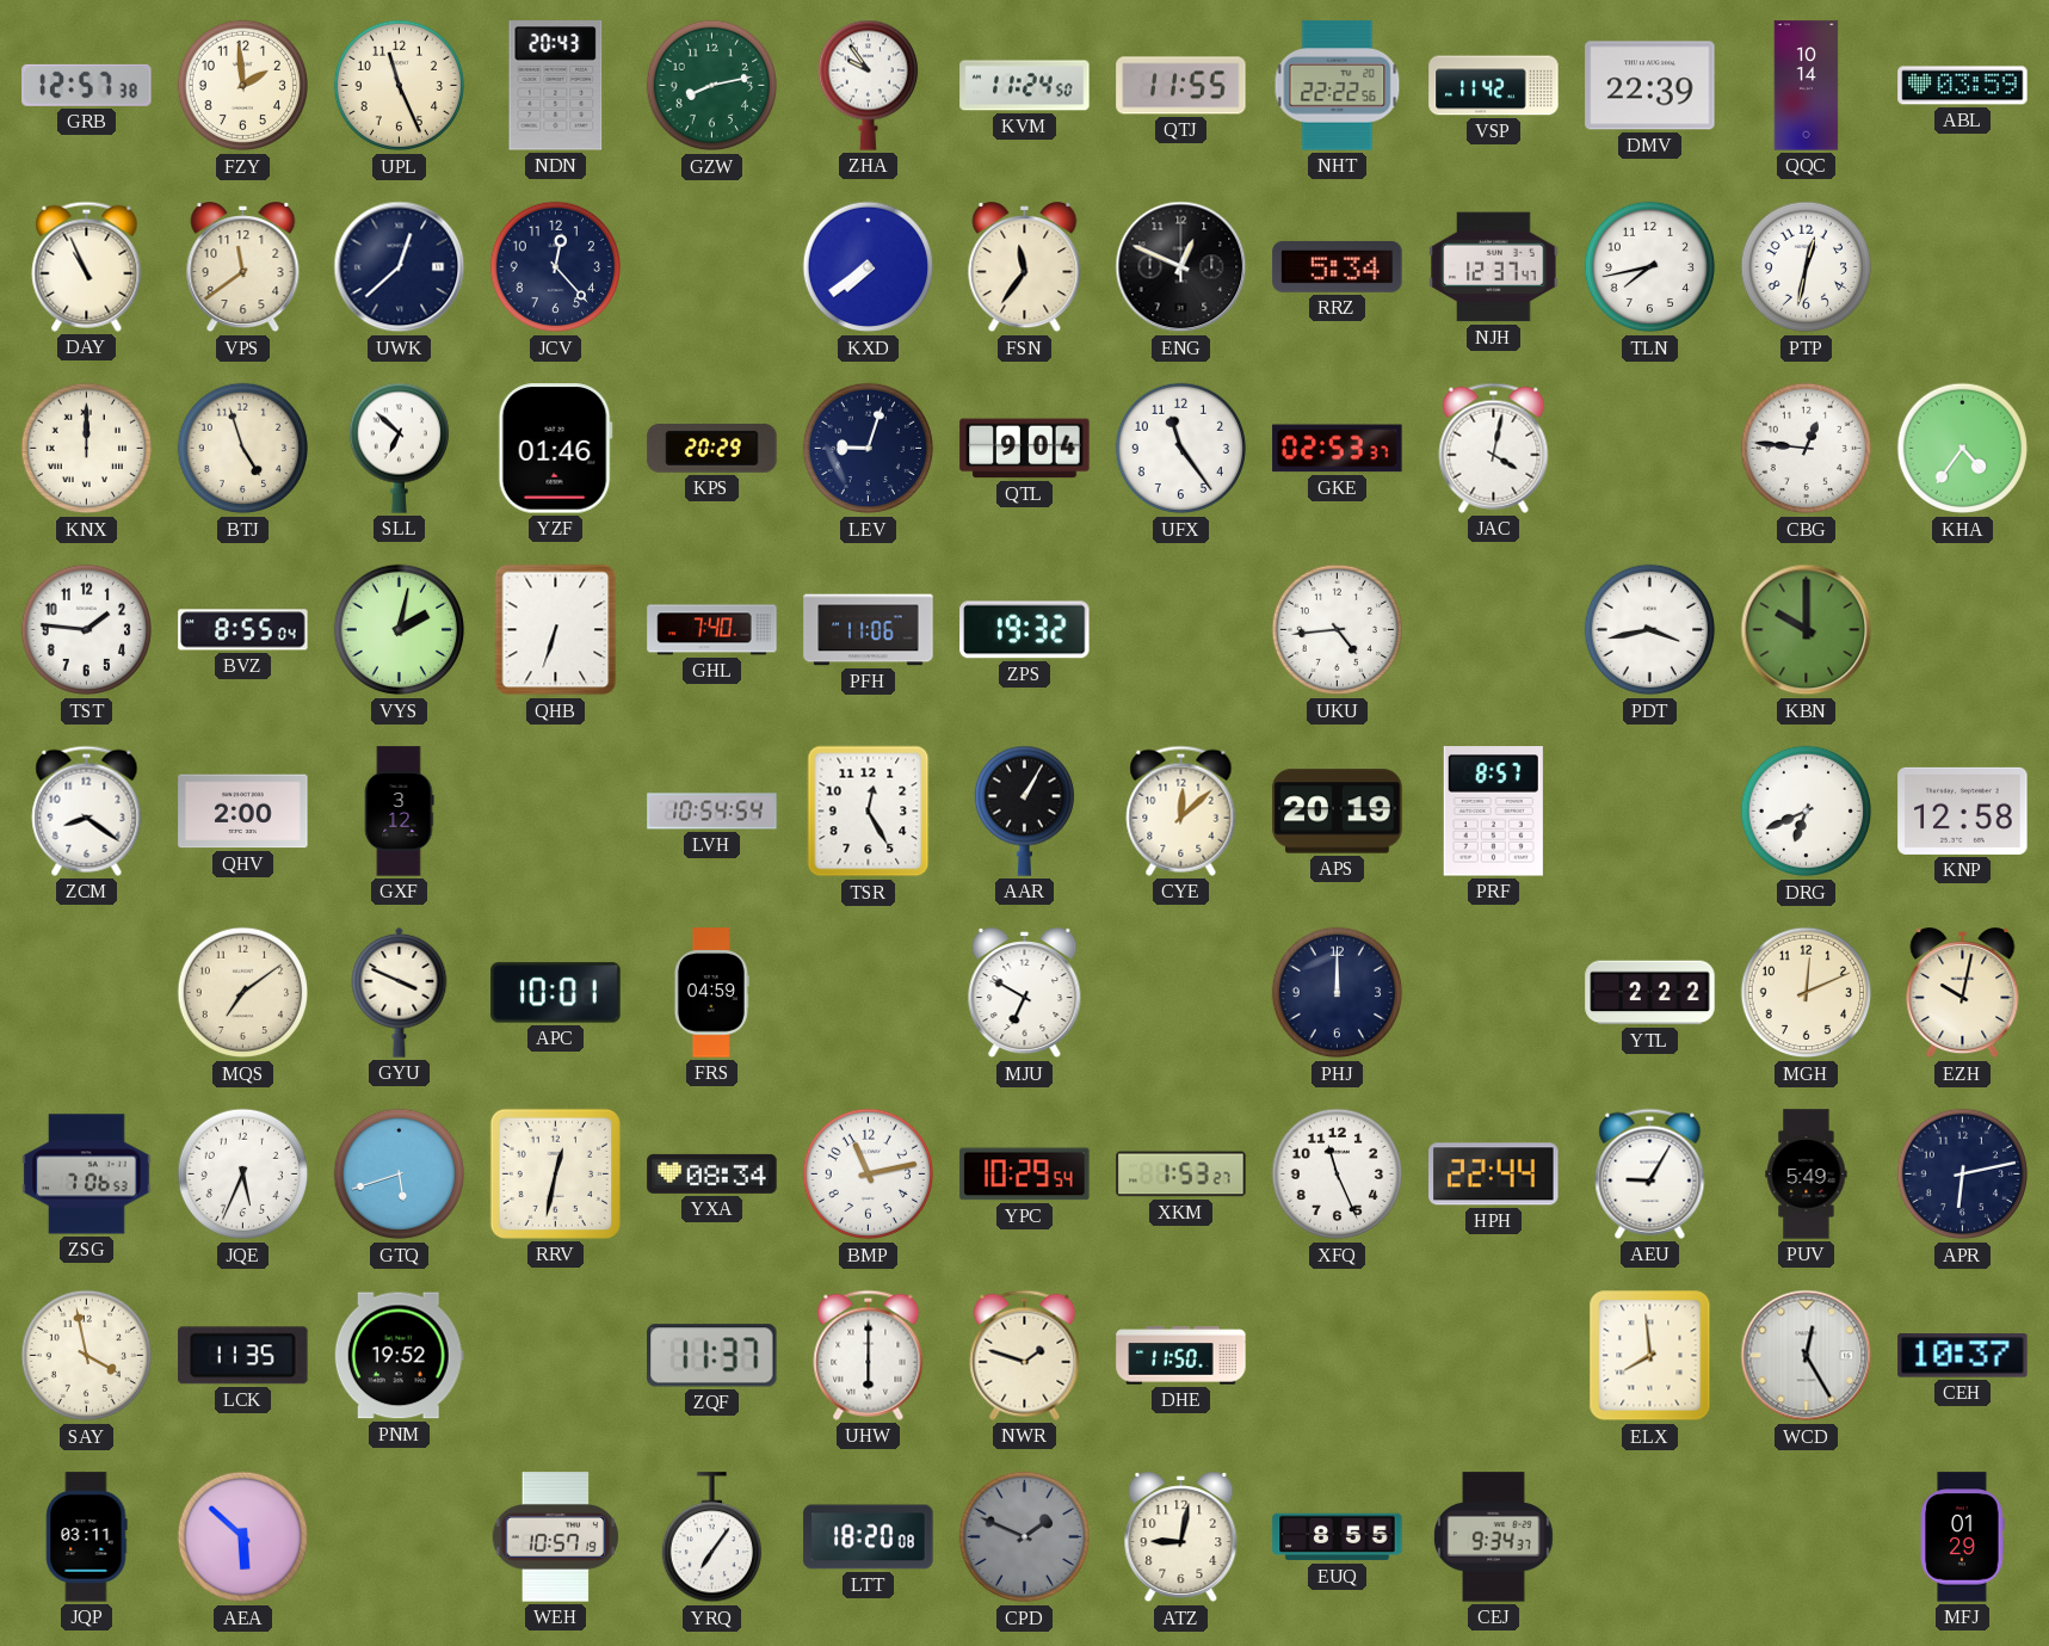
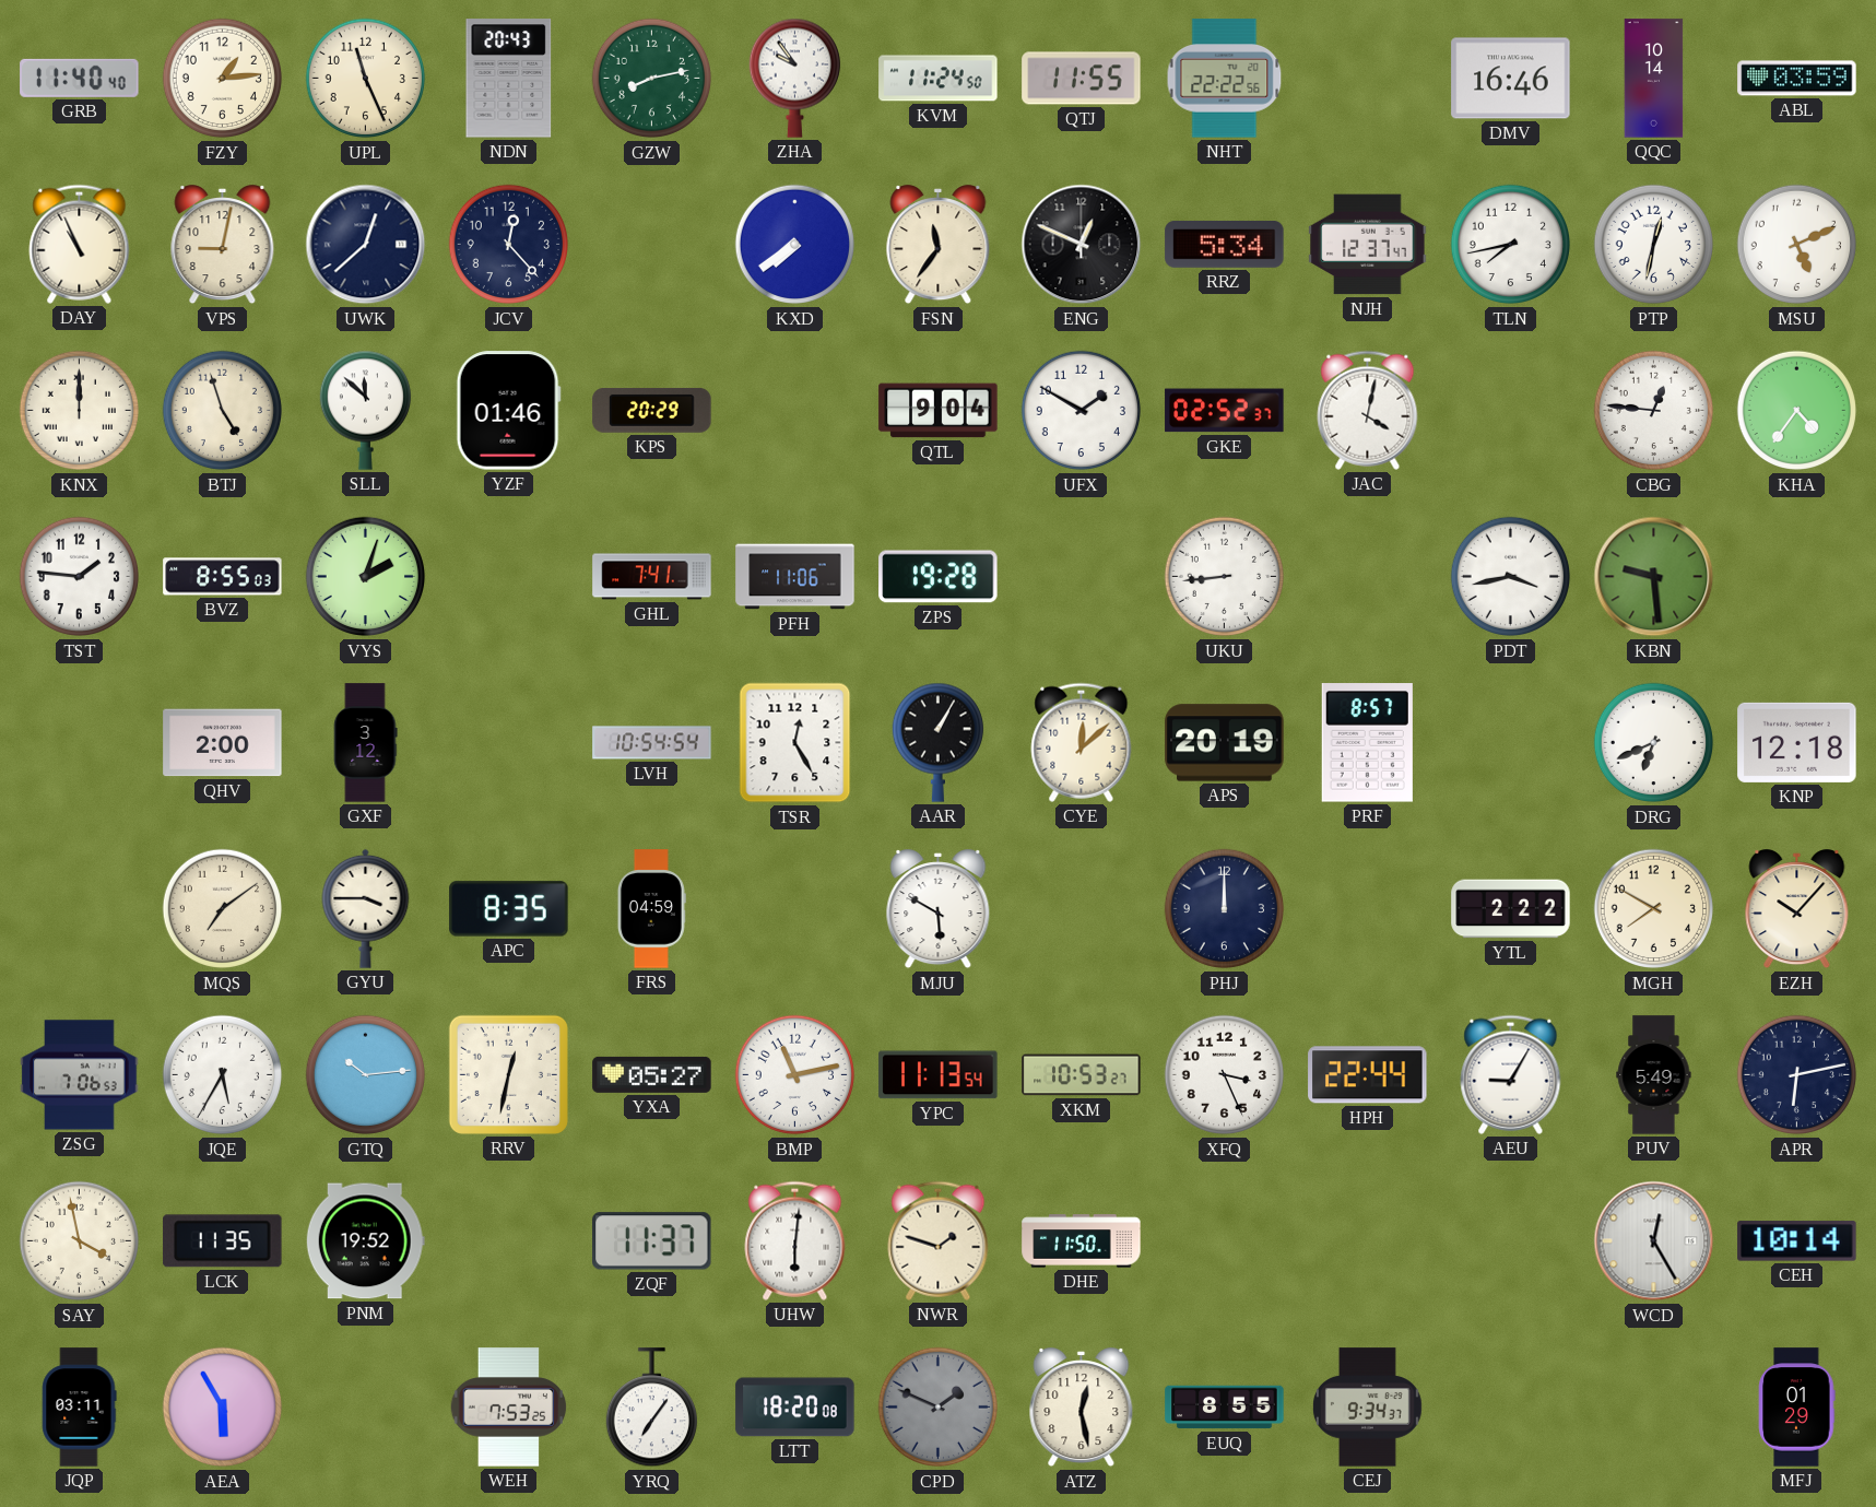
GRB: 12:57 -> 11:40 (80, 78)
FZY: 1:59 -> 1:14 (223, 79)
VSP: 11:42 -> none (1494, 86)
DMV: 22:39 -> 16:46 (1511, 79)
VPS: 11:39 -> 9:02 (223, 245)
MSU: none -> 5:11 (1797, 245)
SLL: 6:52 -> 11:52 (365, 410)
LEV: 9:03 -> none (869, 449)
UFX: 11:24 -> 1:50 (1082, 411)
GKE: 02:53 -> 02:52 (1225, 411)
BVZ: 8:55:04 -> 8:55:03 (223, 577)
VYS: 2:02 -> 2:03 (366, 577)
QHB: 6:33 -> none (556, 630)
GHL: 7:40 -> 7:41 (652, 577)
ZPS: 19:32 -> 19:28 (939, 577)
UKU: 4:44 -> 8:44 (1225, 577)
KBN: 10:00 -> 9:29 (1654, 577)
ZCM: 8:21 -> none (87, 810)
KNP: 12:58 -> 12:18 (1797, 742)
GYU: 3:49 -> 3:45 (366, 908)
APC: 10:01 -> 8:35 (509, 909)
MJU: 6:50 -> 5:50 (939, 909)
MGH: 12:11 -> 7:50 (1654, 909)
EZH: 10:02 -> 10:07 (1797, 909)
JQE: 5:34 -> 5:35 (223, 1075)
GTQ: 5:42 -> 10:14 (366, 1075)
YXA: 08:34 -> 05:27 (652, 1074)
YPC: 10:29 -> 11:13 (939, 1075)
XKM: 1:53 -> 10:53 (1082, 1075)
XFQ: 11:26 -> 3:26 (1225, 1075)
UHW: 6:00 -> 6:01 (795, 1240)
ELX: 7:59 -> none (1650, 1356)
CEH: 10:37 -> 10:14 (1797, 1241)
AEA: 5:52 -> 5:55 (223, 1408)
WEH: 10:57 -> 7:53 (509, 1408)
ATZ: 9:02 -> 12:28 (1082, 1408)
